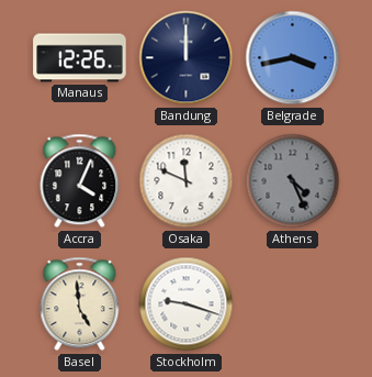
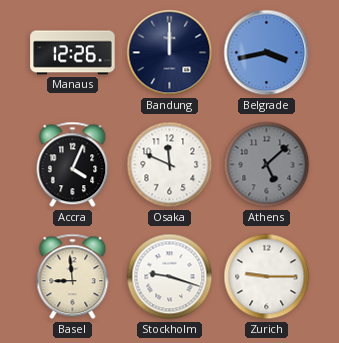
Athens: 4:26 -> 5:08 (267, 165)
Basel: 4:59 -> 8:59 (73, 277)
Zurich: none -> 9:15 (267, 277)
